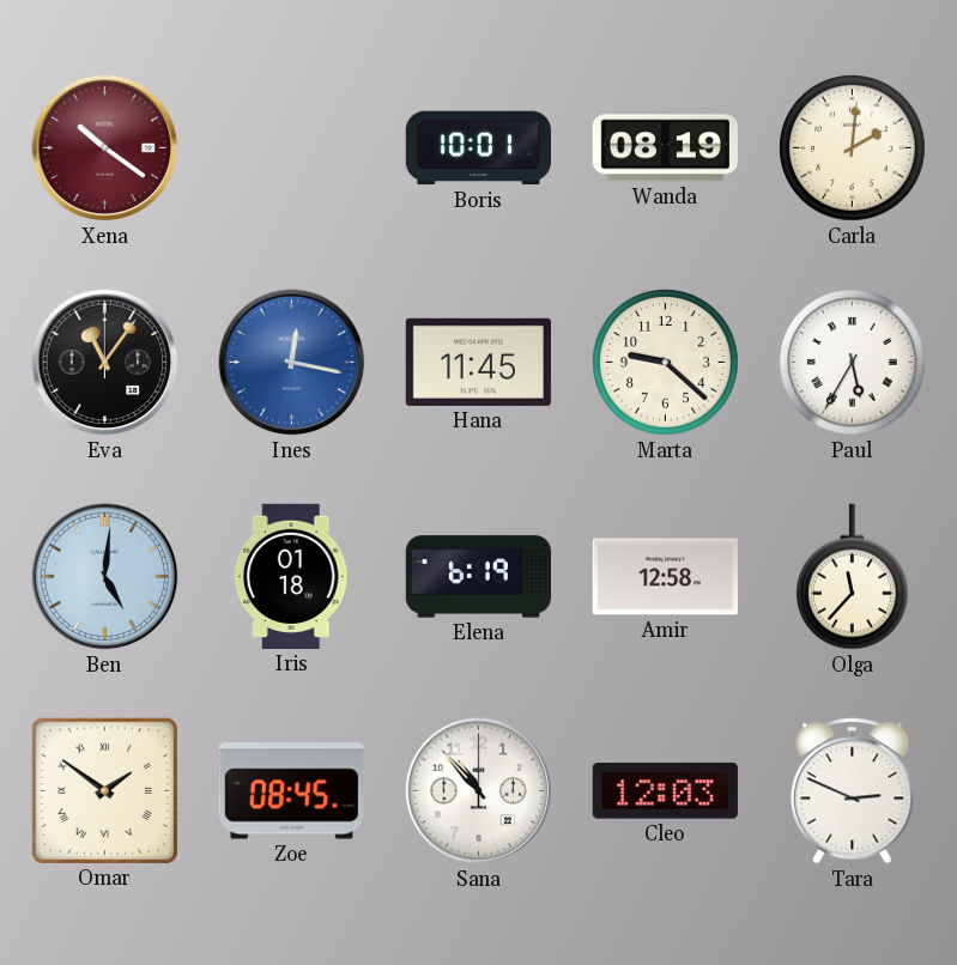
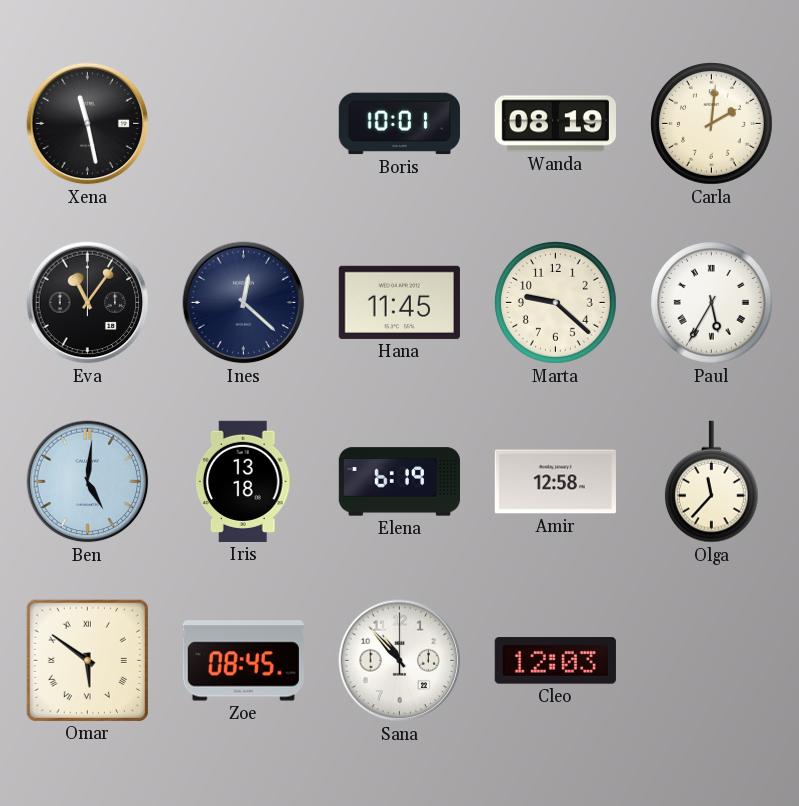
Xena: 10:21 -> 11:28 (88, 124)
Xena dial: burgundy -> black (88, 124)
Ines: 12:17 -> 12:22 (244, 303)
Ines dial: blue -> navy (244, 303)
Iris: 01:18 -> 13:18 (243, 481)
Omar: 1:51 -> 5:51 (87, 660)
Tara: 2:49 -> none (853, 791)
